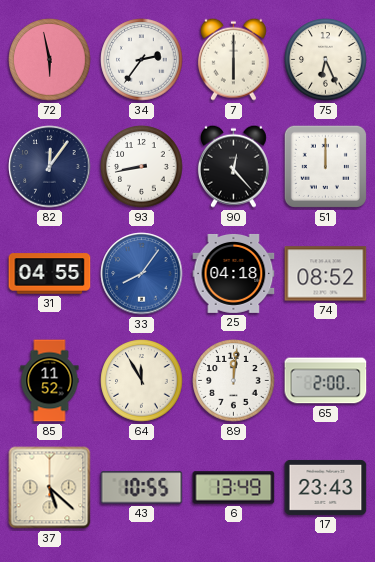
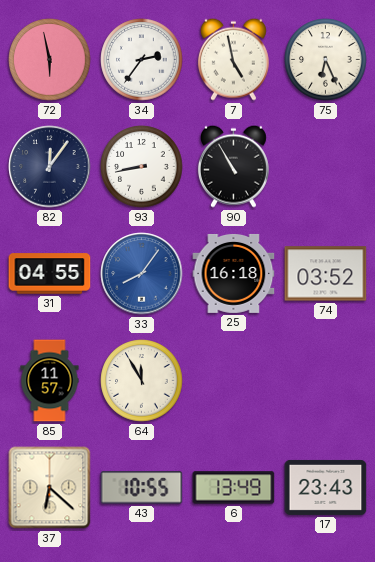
7: 6:00 -> 4:58 (233, 59)
90: 12:23 -> 10:55 (233, 166)
51: 12:00 -> none (325, 166)
25: 04:18 -> 16:18 (234, 273)
74: 08:52 -> 03:52 (326, 274)
85: 11:52 -> 11:57 (50, 381)
89: 12:01 -> none (234, 381)
65: 2:00 -> none (326, 381)
37: 5:22 -> 6:22 (50, 488)
